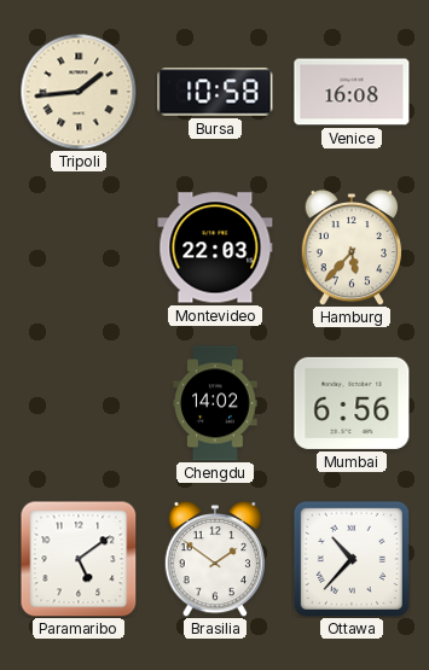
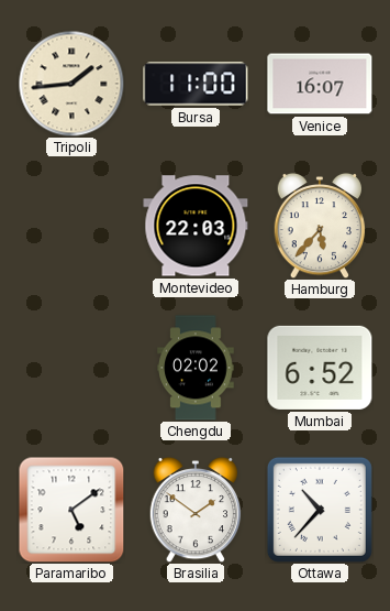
Bursa: 10:58 -> 11:00 (196, 84)
Venice: 16:08 -> 16:07 (320, 84)
Chengdu: 14:02 -> 02:02 (196, 368)
Mumbai: 6:56 -> 6:52 (320, 368)
